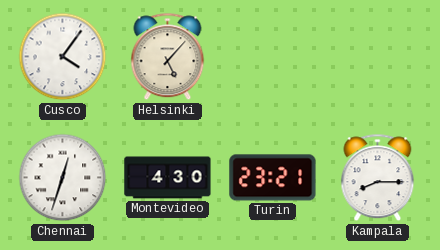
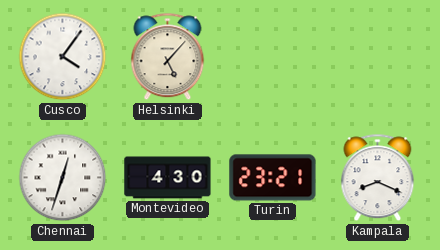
Kampala: 8:15 -> 8:19 (378, 178)
